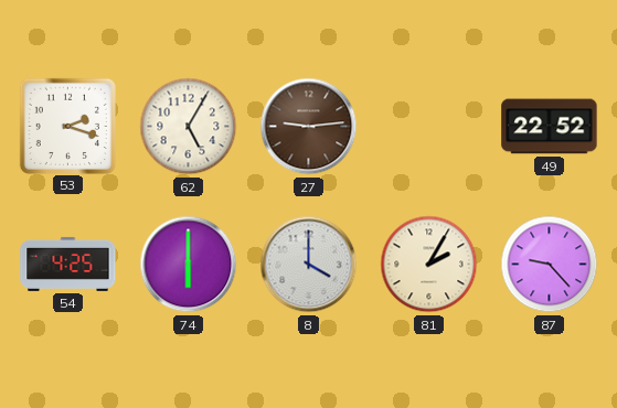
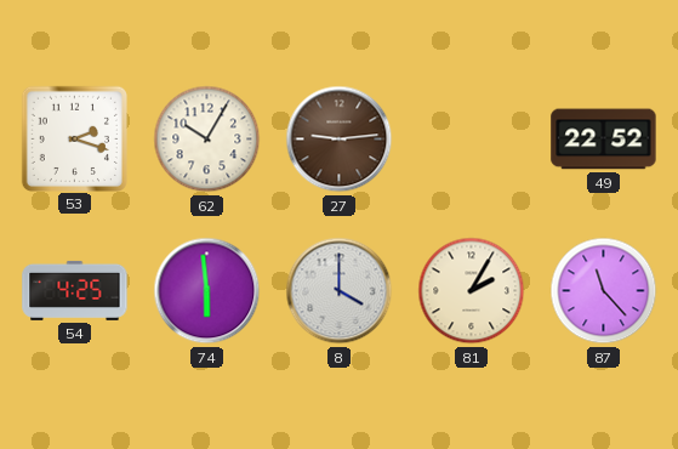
62: 5:05 -> 10:05 (207, 140)
74: 6:00 -> 5:59 (207, 291)
87: 9:23 -> 11:23 (604, 291)
